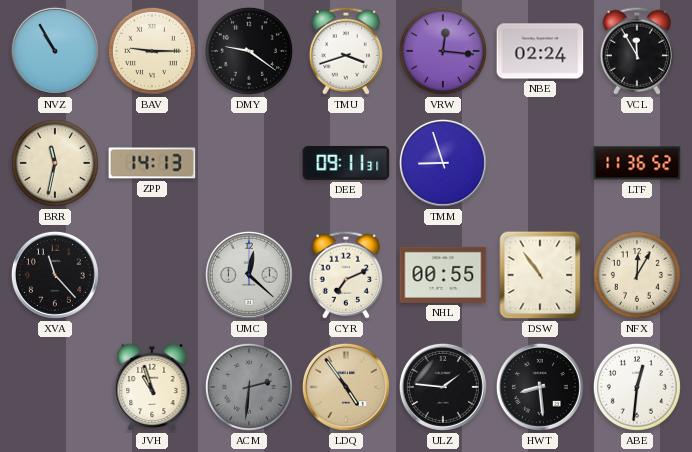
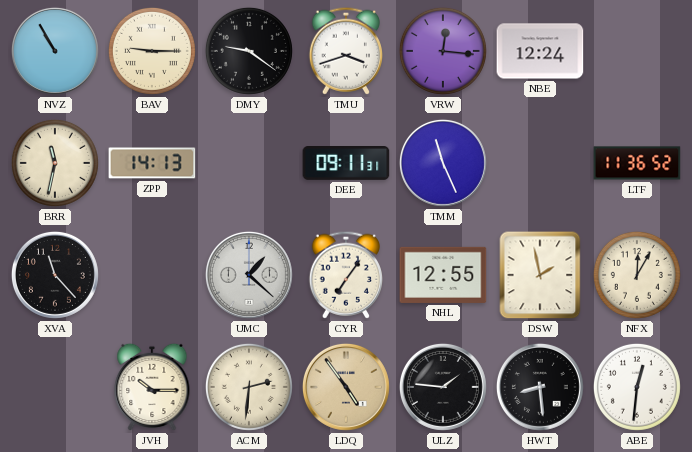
NBE: 02:24 -> 12:24 (540, 51)
VCL: 11:55 -> none (636, 51)
TMM: 8:57 -> 11:26 (443, 163)
UMC: 12:22 -> 1:22 (249, 275)
CYR: 7:11 -> 7:06 (345, 275)
NHL: 00:55 -> 12:55 (443, 275)
DSW: 10:54 -> 1:58 (540, 275)
JVH: 10:57 -> 10:15 (152, 387)
ACM dial: grey -> cream (249, 387)
